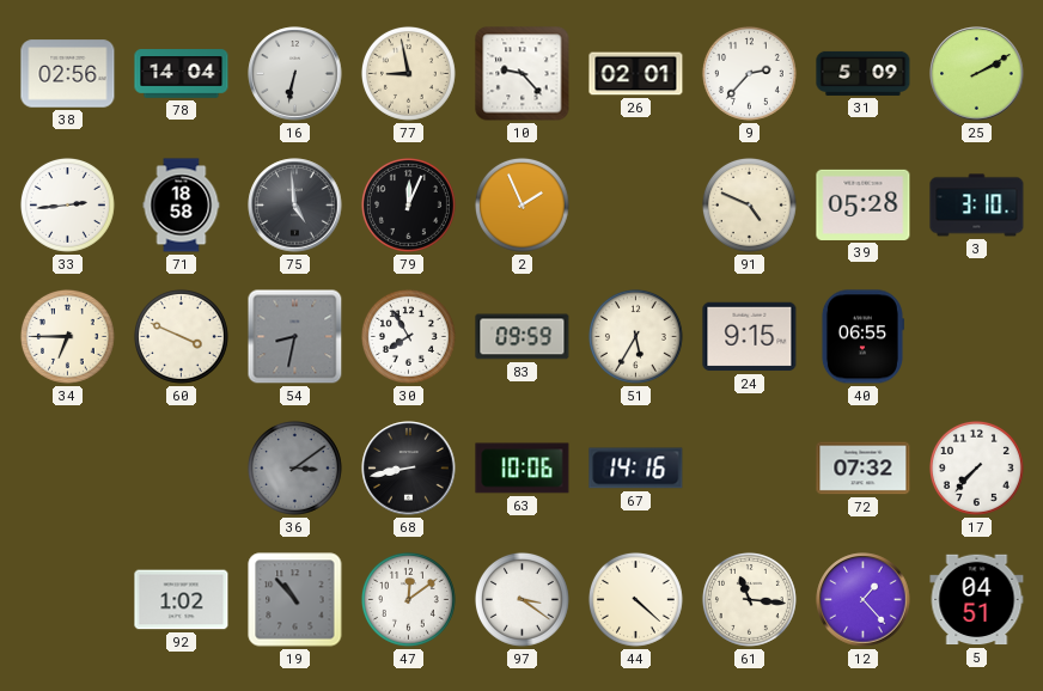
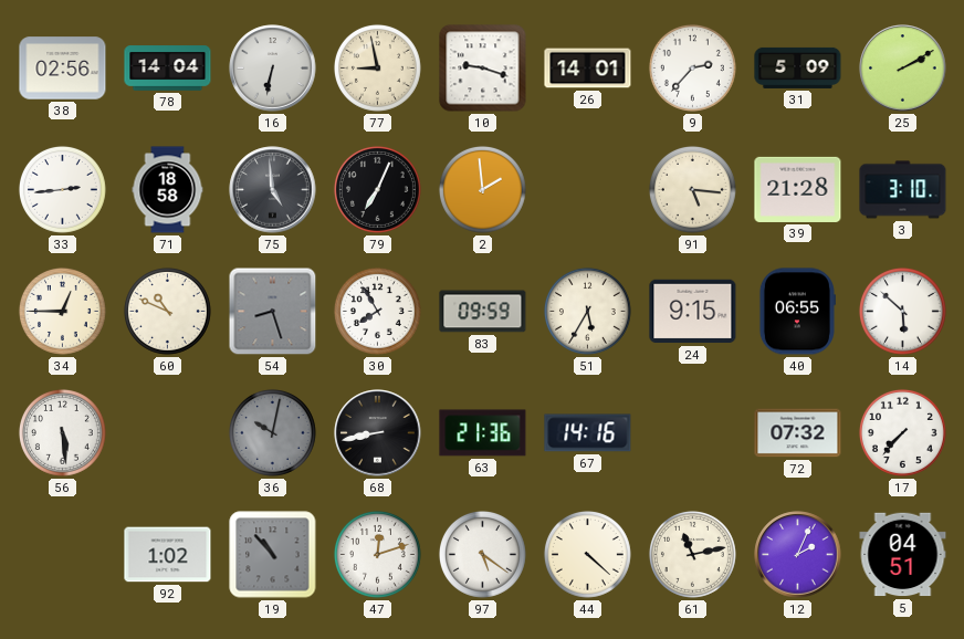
10: 9:23 -> 9:18 (483, 69)
26: 02:01 -> 14:01 (588, 69)
79: 12:04 -> 7:04 (377, 189)
2: 1:56 -> 1:59 (482, 189)
91: 4:49 -> 5:16 (692, 189)
39: 05:28 -> 21:28 (798, 189)
34: 6:45 -> 12:45 (62, 311)
60: 3:49 -> 10:49 (167, 311)
54: 8:32 -> 8:27 (273, 312)
14: none -> 5:52 (902, 311)
56: none -> 5:29 (62, 432)
36: 3:09 -> 10:02 (272, 432)
63: 10:06 -> 21:36 (483, 433)
47: 12:09 -> 12:12 (377, 554)
97: 3:21 -> 5:21 (482, 554)
61: 11:16 -> 11:13 (692, 554)
12: 1:23 -> 2:04 (798, 555)
